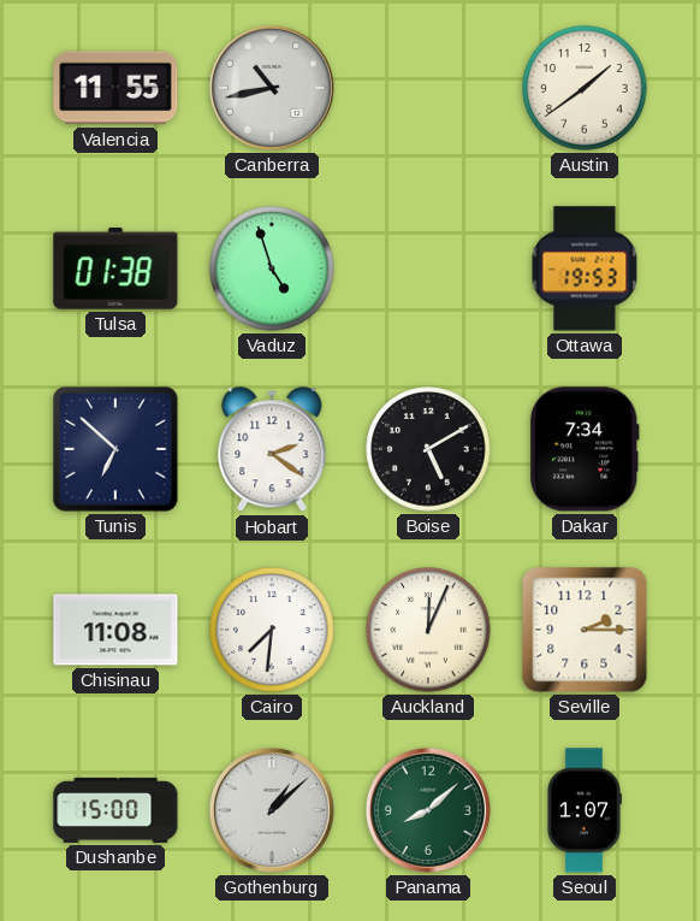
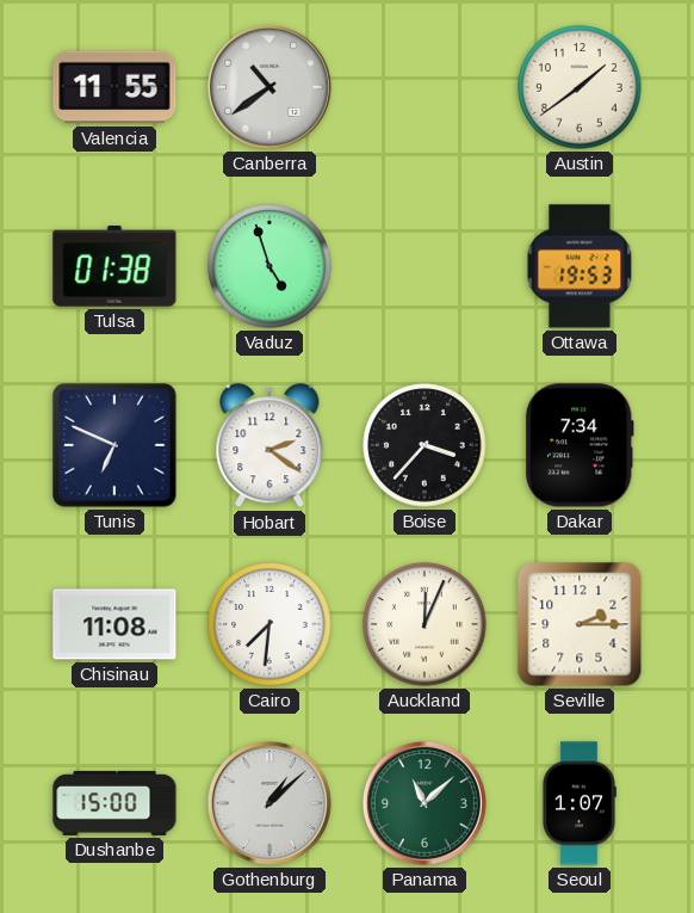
Canberra: 10:43 -> 10:39 (269, 87)
Tunis: 6:52 -> 6:49 (114, 445)
Boise: 5:10 -> 3:37 (425, 445)
Panama: 8:08 -> 11:08 (425, 803)
